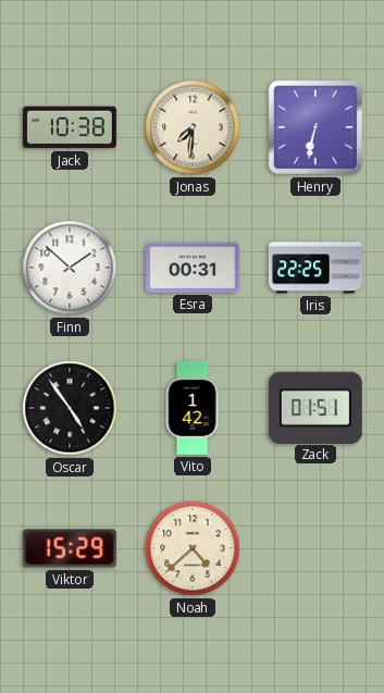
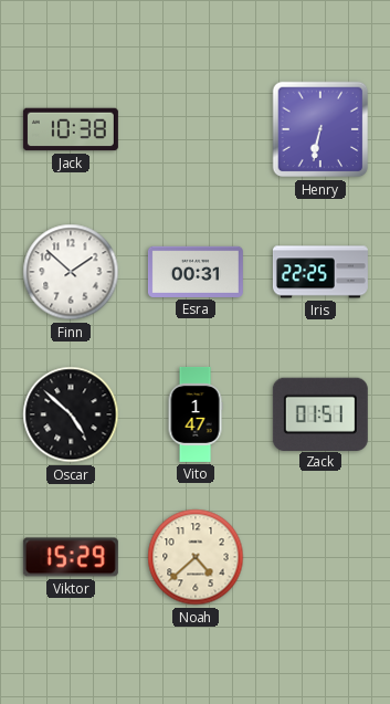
Jonas: 7:31 -> none (193, 127)
Oscar: 4:54 -> 4:52 (71, 414)
Vito: 1:42 -> 1:47 (196, 414)
